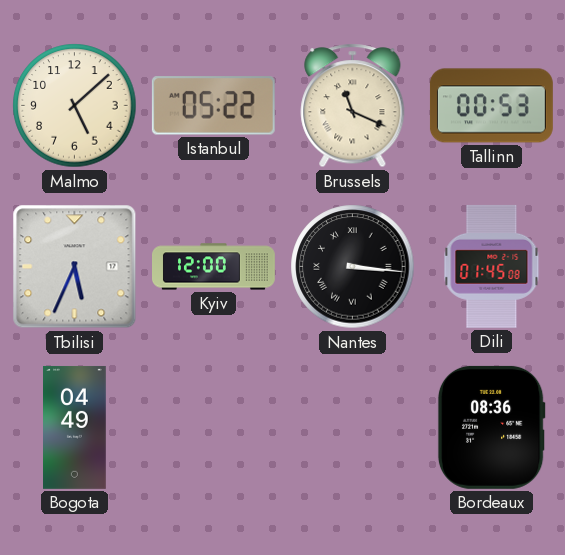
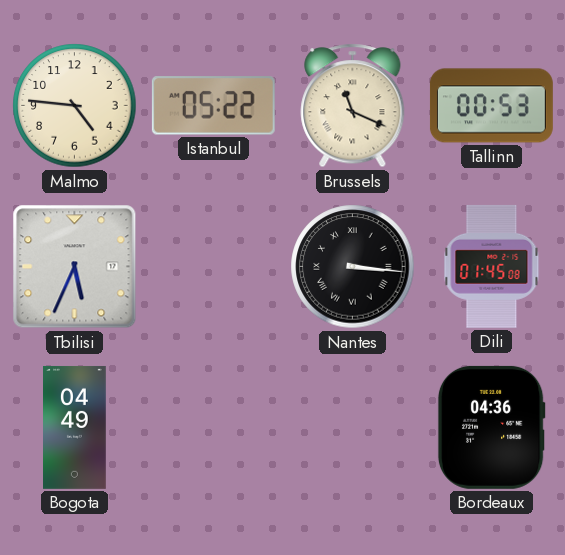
Malmo: 5:08 -> 4:46 (75, 106)
Kyiv: 12:00 -> none (214, 267)
Bordeaux: 08:36 -> 04:36 (491, 427)
